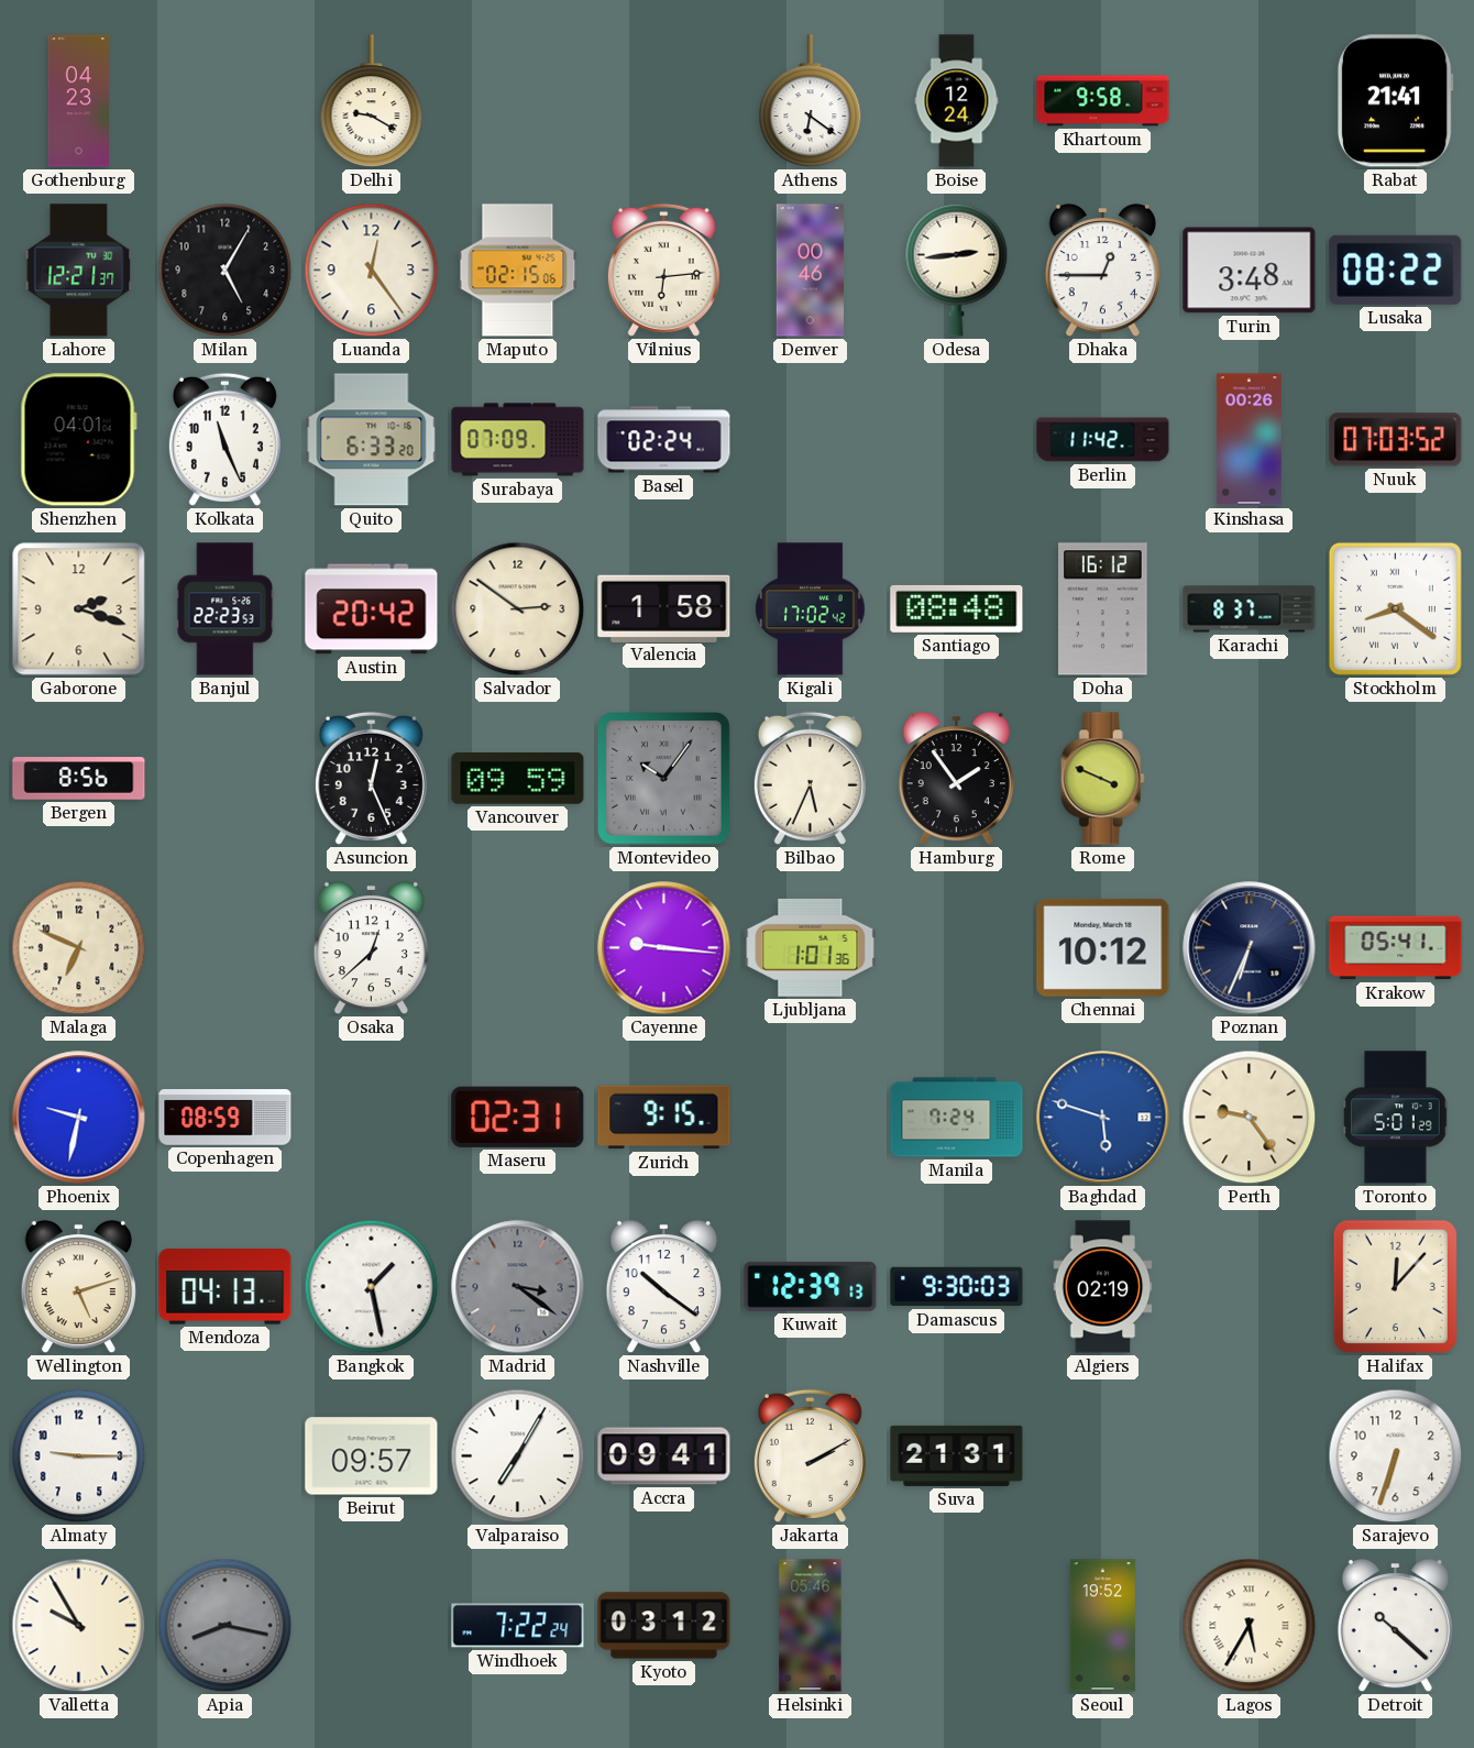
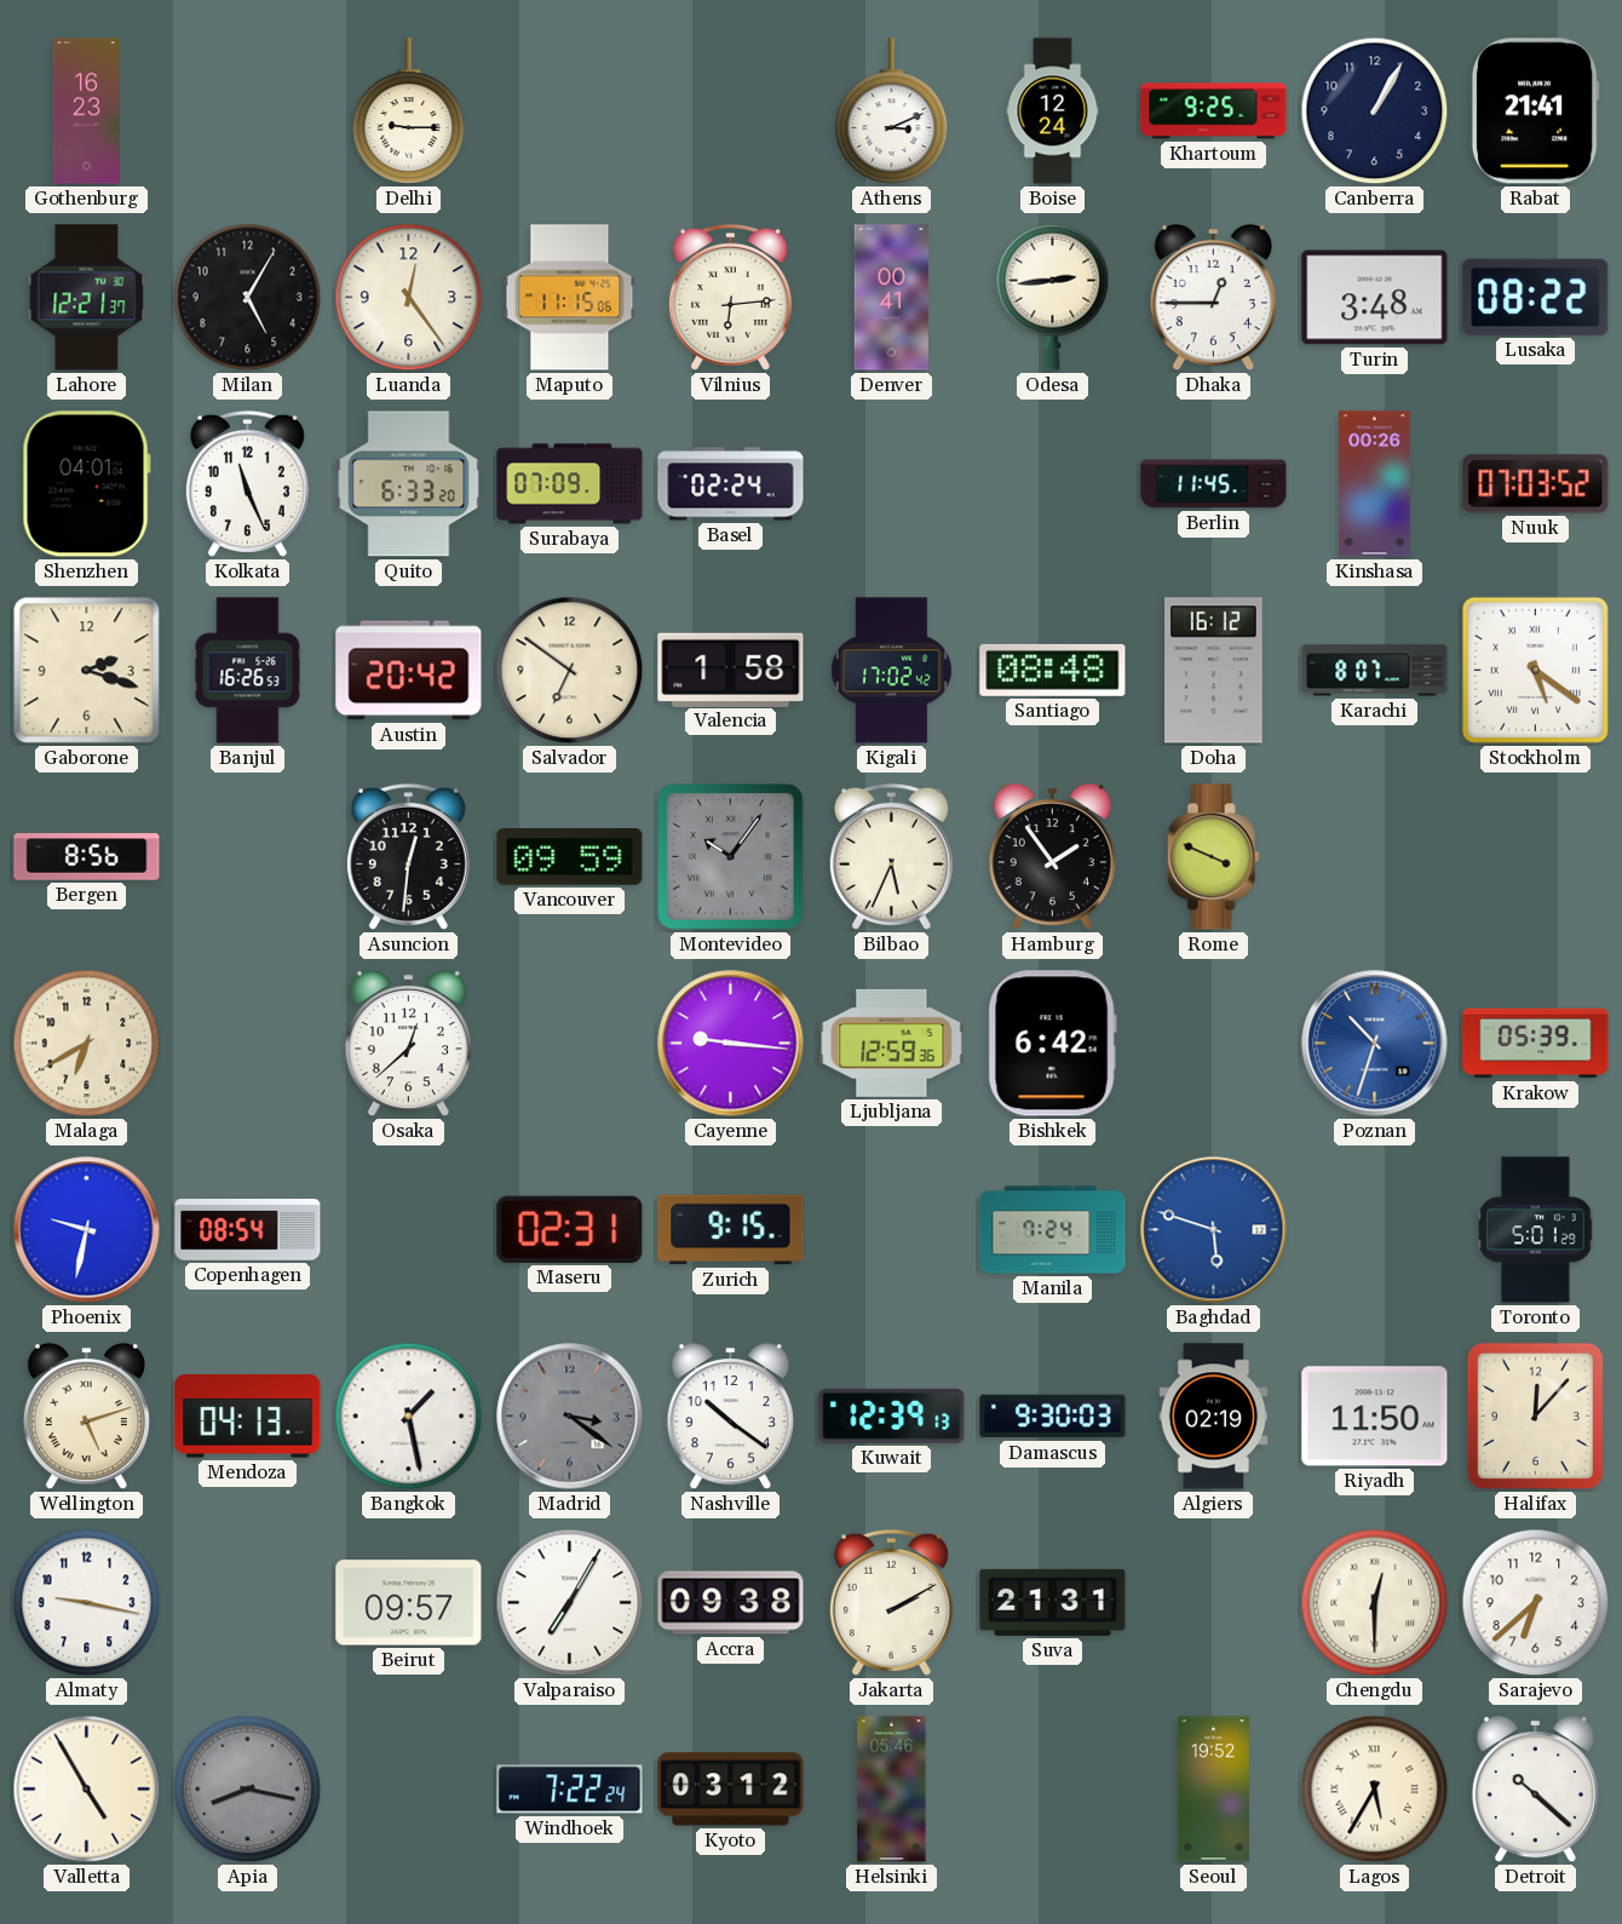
Gothenburg: 04:23 -> 16:23 (86, 111)
Delhi: 9:20 -> 9:15 (409, 111)
Athens: 6:21 -> 3:11 (892, 111)
Khartoum: 9:58 -> 9:25 (1214, 111)
Canberra: none -> 1:05 (1375, 111)
Maputo: 02:15 -> 11:15 (570, 298)
Denver: 00:46 -> 00:41 (891, 298)
Berlin: 11:42 -> 11:45 (1214, 484)
Banjul: 22:23 -> 16:26 (248, 671)
Salvador: 2:51 -> 6:51 (570, 671)
Karachi: 8:37 -> 8:07 (1375, 671)
Stockholm: 8:21 -> 5:21 (1535, 670)
Asuncion: 12:26 -> 12:31 (408, 856)
Malaga: 6:49 -> 6:40 (87, 1044)
Ljubljana: 1:01 -> 12:59 (892, 1043)
Bishkek: none -> 6:42 (1052, 1044)
Chennai: 10:12 -> none (1103, 947)
Poznan: 6:34 -> 10:33 (1375, 1044)
Poznan dial: navy -> blue (1375, 1044)
Krakow: 05:41 -> 05:39 (1536, 1044)
Copenhagen: 08:59 -> 08:54 (248, 1230)
Perth: 9:24 -> none (1250, 1118)
Riyadh: none -> 11:50 (1375, 1417)
Almaty: 9:15 -> 9:17 (87, 1603)
Accra: 09:41 -> 09:38 (731, 1603)
Chengdu: none -> 12:30 (1375, 1603)
Sarajevo: 6:33 -> 6:38 (1536, 1603)
Valletta: 9:55 -> 4:55 (87, 1790)
